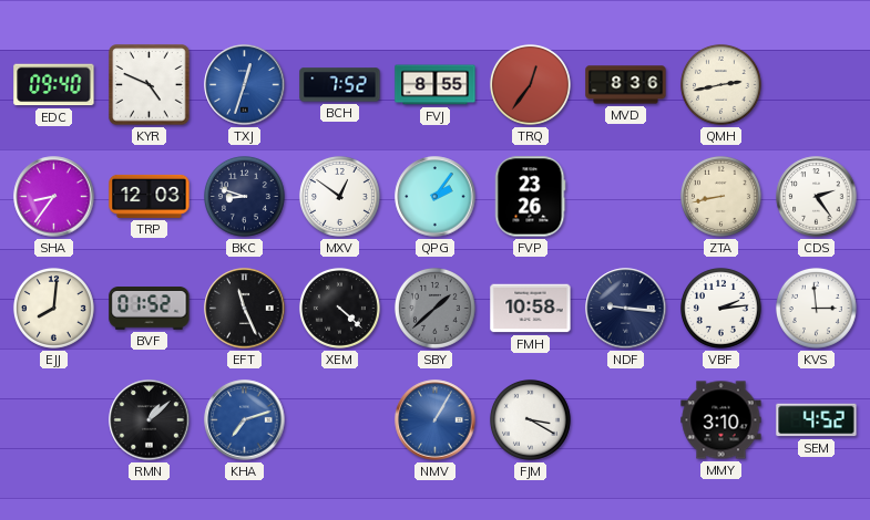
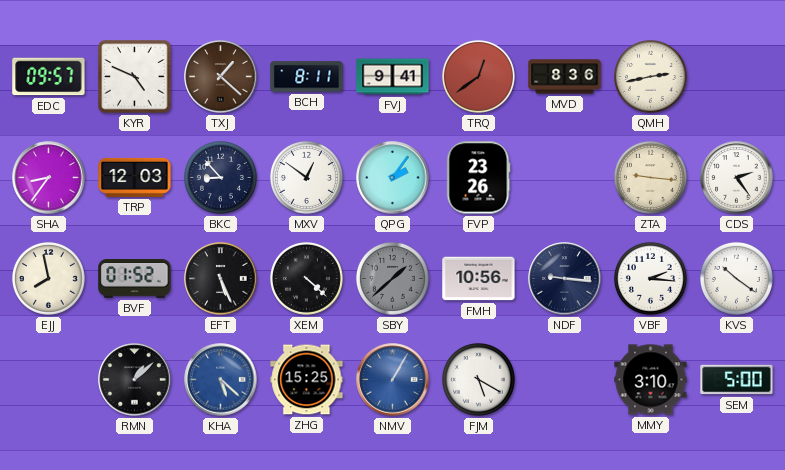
EDC: 09:40 -> 09:57 (49, 77)
TXJ: 12:33 -> 1:22 (221, 77)
TXJ dial: blue -> brown (221, 77)
BCH: 7:52 -> 8:11 (307, 77)
FVJ: 8:55 -> 9:41 (393, 77)
TRQ: 12:36 -> 12:39 (478, 76)
BKC: 8:48 -> 8:53 (220, 177)
ZTA: 8:43 -> 9:16 (650, 177)
EJJ: 8:01 -> 7:58 (48, 278)
EFT: 11:26 -> 5:26 (221, 279)
FMH: 10:58 -> 10:56 (479, 279)
VBF: 2:14 -> 2:16 (650, 278)
KVS: 2:59 -> 10:21 (736, 278)
KHA: 7:12 -> 5:22 (221, 380)
ZHG: none -> 15:25 (307, 380)
FJM: 3:20 -> 5:20 (478, 379)
SEM: 4:52 -> 5:00 (737, 380)
